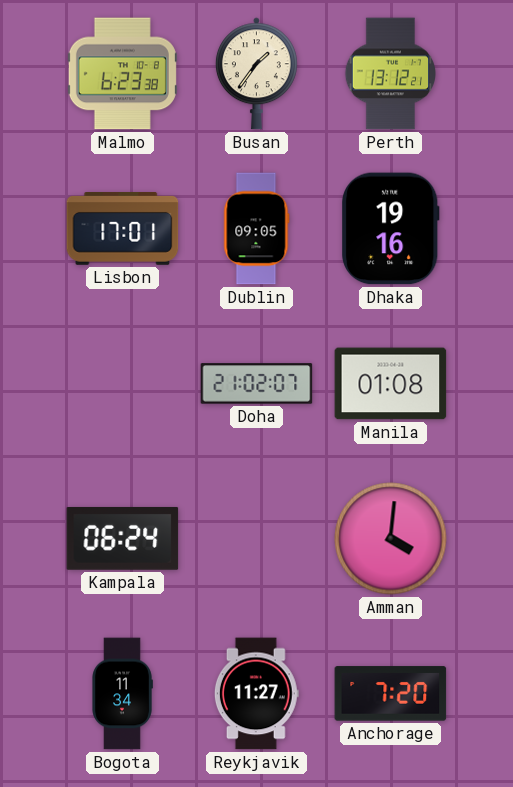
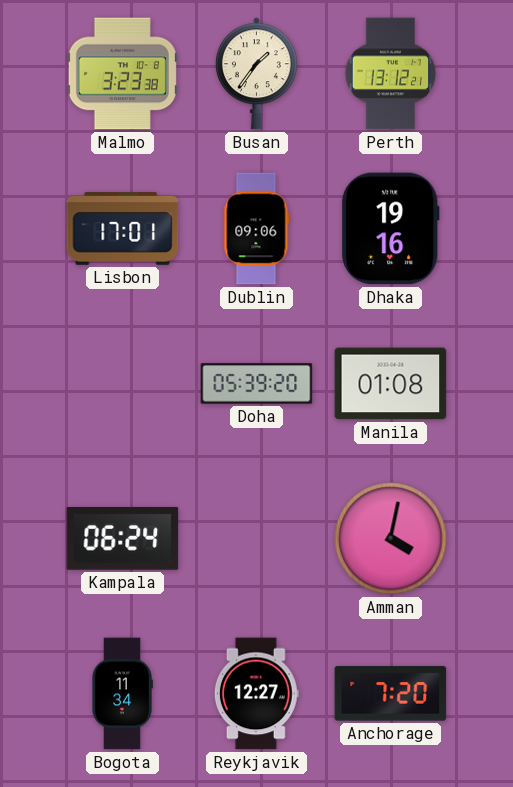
Malmo: 6:23 -> 3:23 (122, 74)
Dublin: 09:05 -> 09:06 (257, 229)
Doha: 21:02 -> 05:39 (257, 384)
Amman: 4:01 -> 4:02 (391, 539)
Reykjavik: 11:27 -> 12:27 (256, 694)
